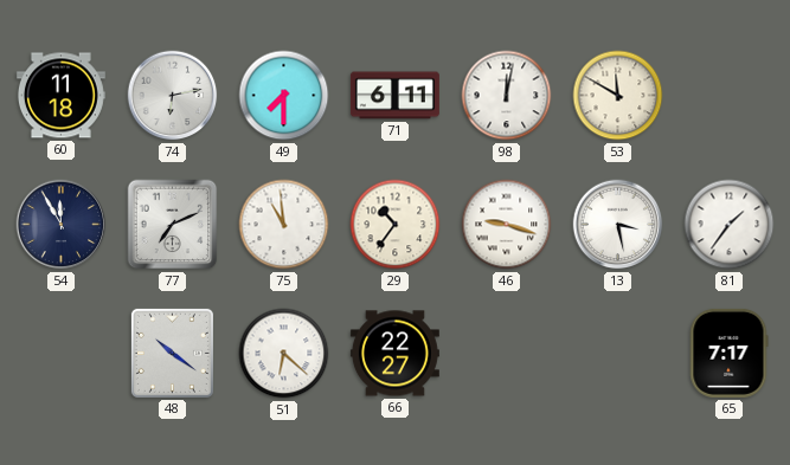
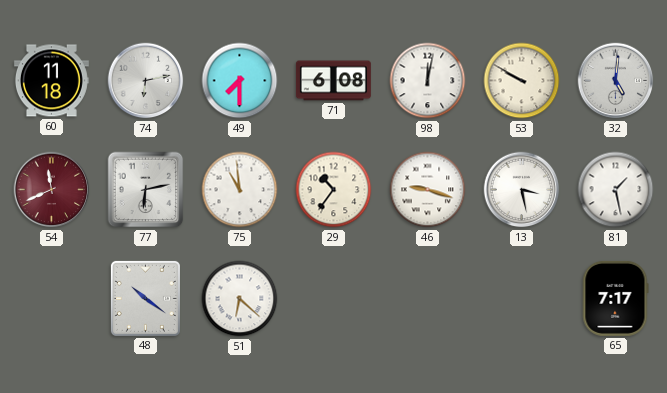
71: 6:11 -> 6:08 (333, 81)
53: 11:50 -> 9:50 (522, 81)
32: none -> 5:01 (616, 81)
54: 11:55 -> 11:41 (52, 190)
54 dial: navy -> burgundy (52, 190)
77: 7:11 -> 6:13 (146, 190)
81: 1:36 -> 1:28 (616, 190)
66: 22:27 -> none (394, 354)
